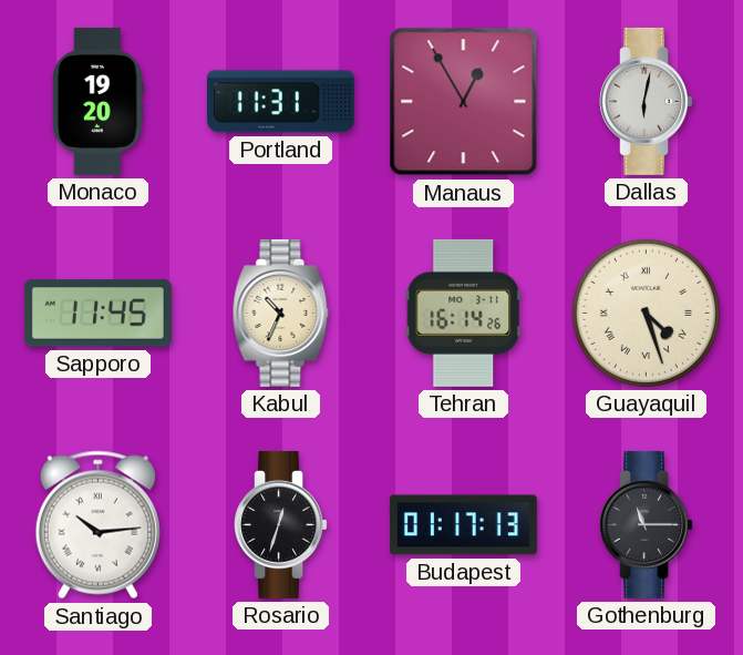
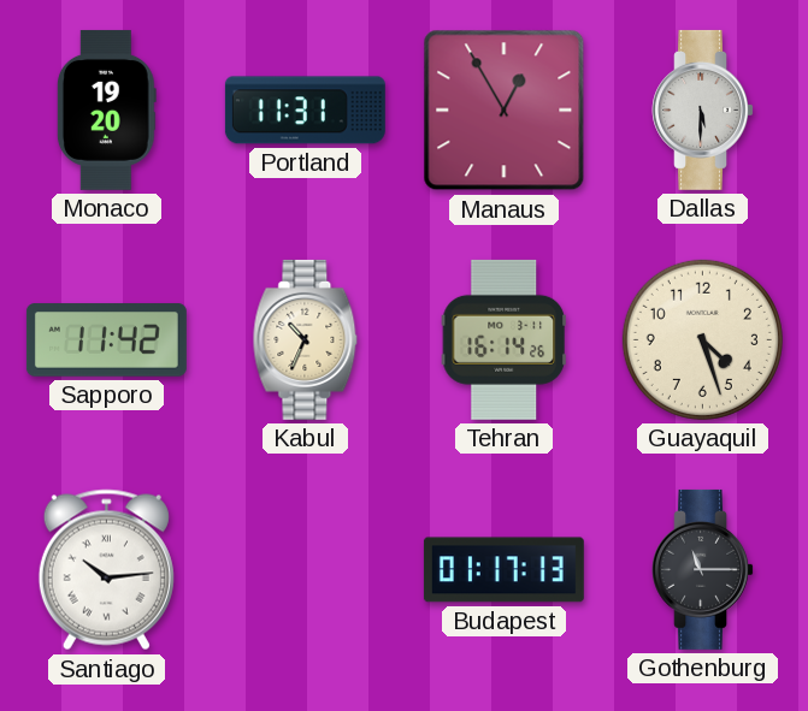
Dallas: 6:02 -> 5:30 (702, 109)
Sapporo: 11:45 -> 11:42 (106, 340)
Guayaquil numerals: Roman -> Arabic (702, 339)
Rosario: 12:33 -> none (280, 524)
